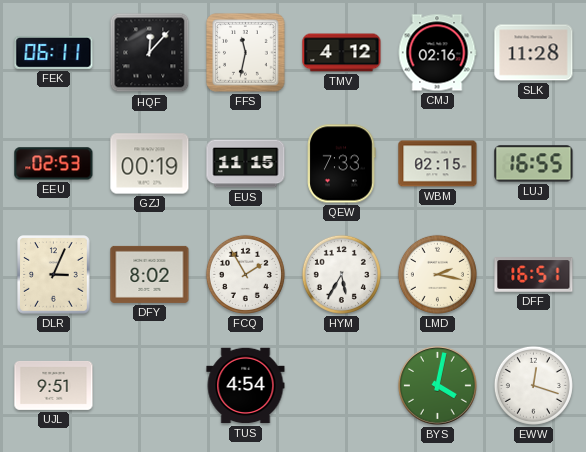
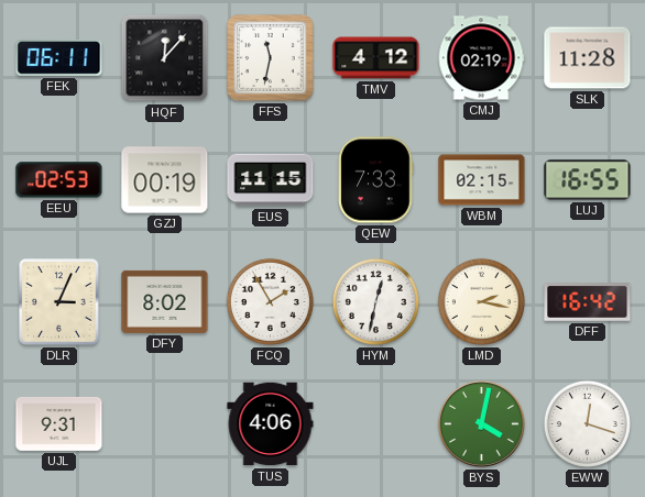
CMJ: 02:16 -> 02:19 (481, 58)
HYM: 5:35 -> 12:32 (375, 301)
DFF: 16:51 -> 16:42 (588, 302)
UJL: 9:51 -> 9:31 (59, 423)
TUS: 4:54 -> 4:06 (271, 424)
